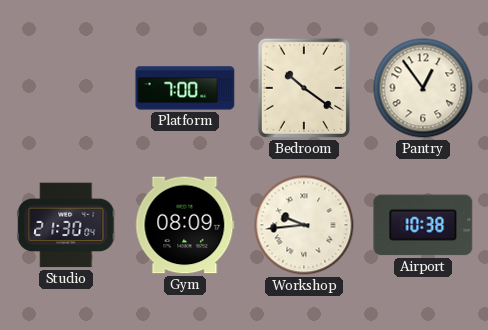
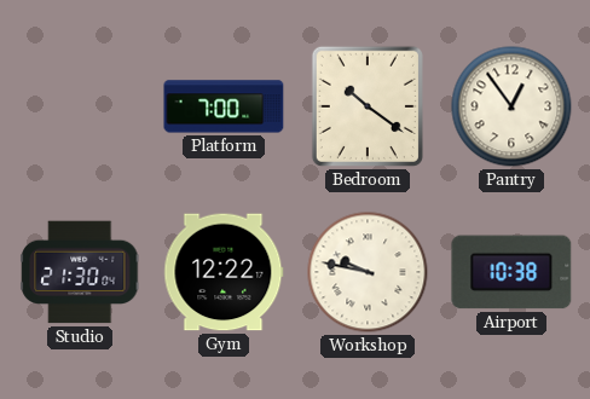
Gym: 08:09 -> 12:22 (224, 272)
Workshop: 9:44 -> 9:47 (368, 272)
